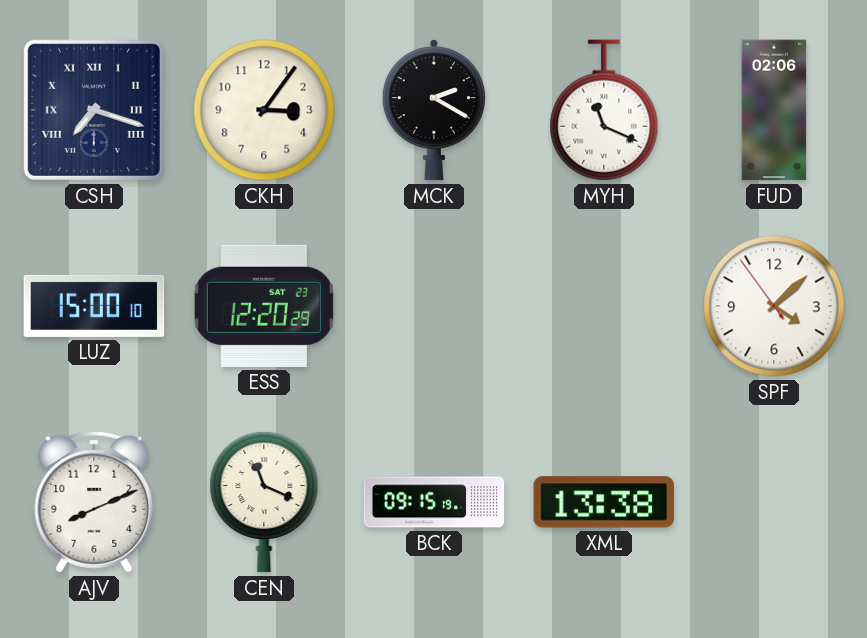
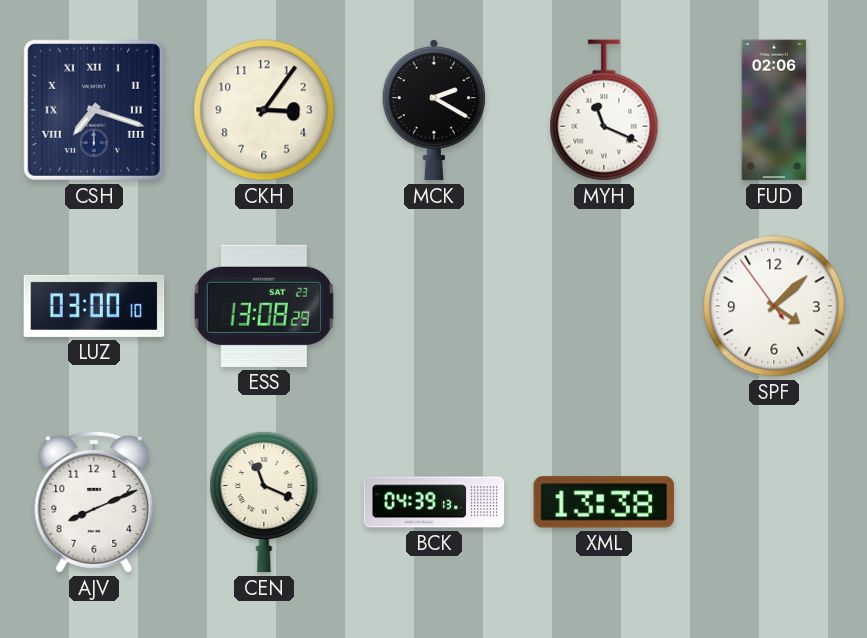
LUZ: 15:00 -> 03:00 (94, 306)
ESS: 12:20 -> 13:08 (264, 306)
BCK: 09:15 -> 04:39 (434, 502)
